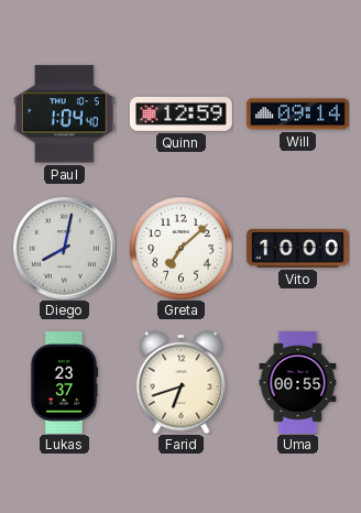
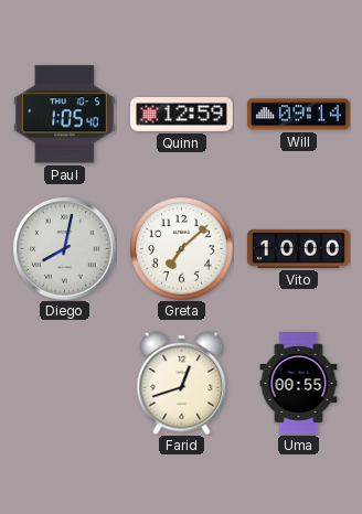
Paul: 1:04 -> 1:05 (64, 115)
Lukas: 23:37 -> none (64, 383)
Farid: 6:42 -> 12:42 (182, 383)
